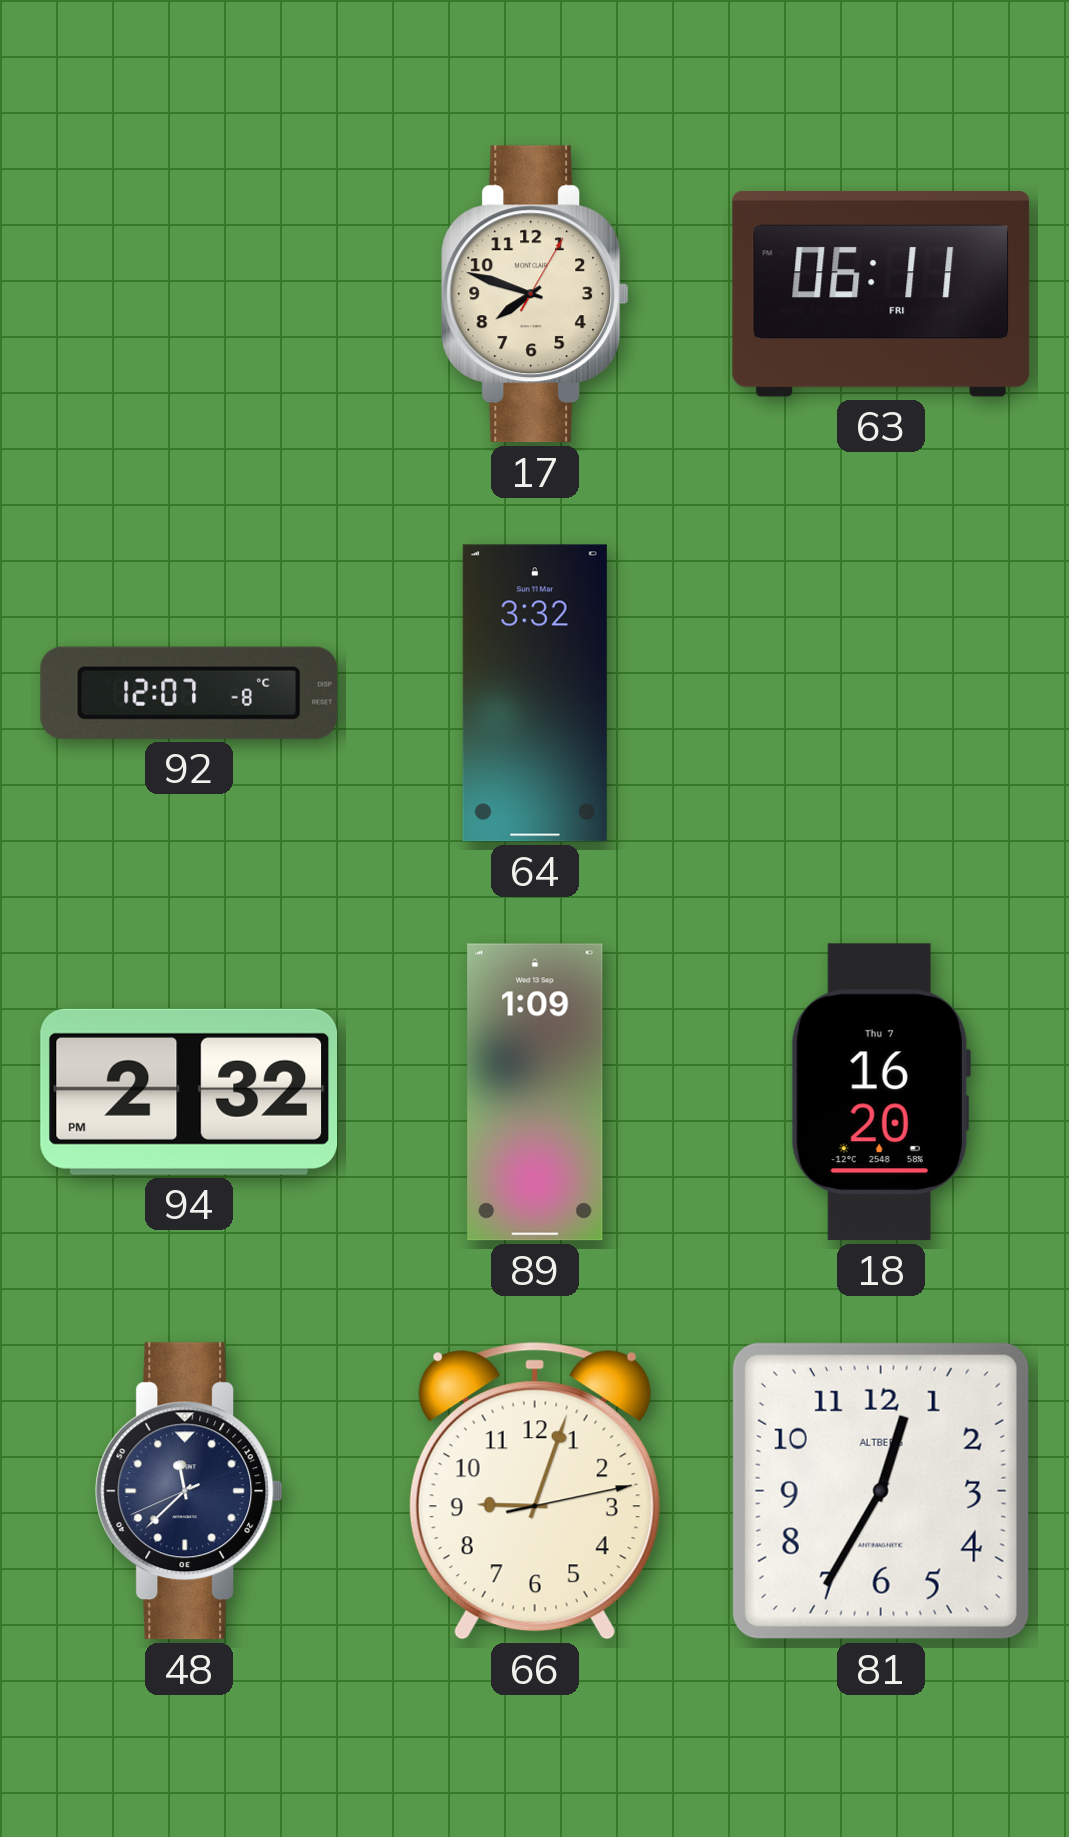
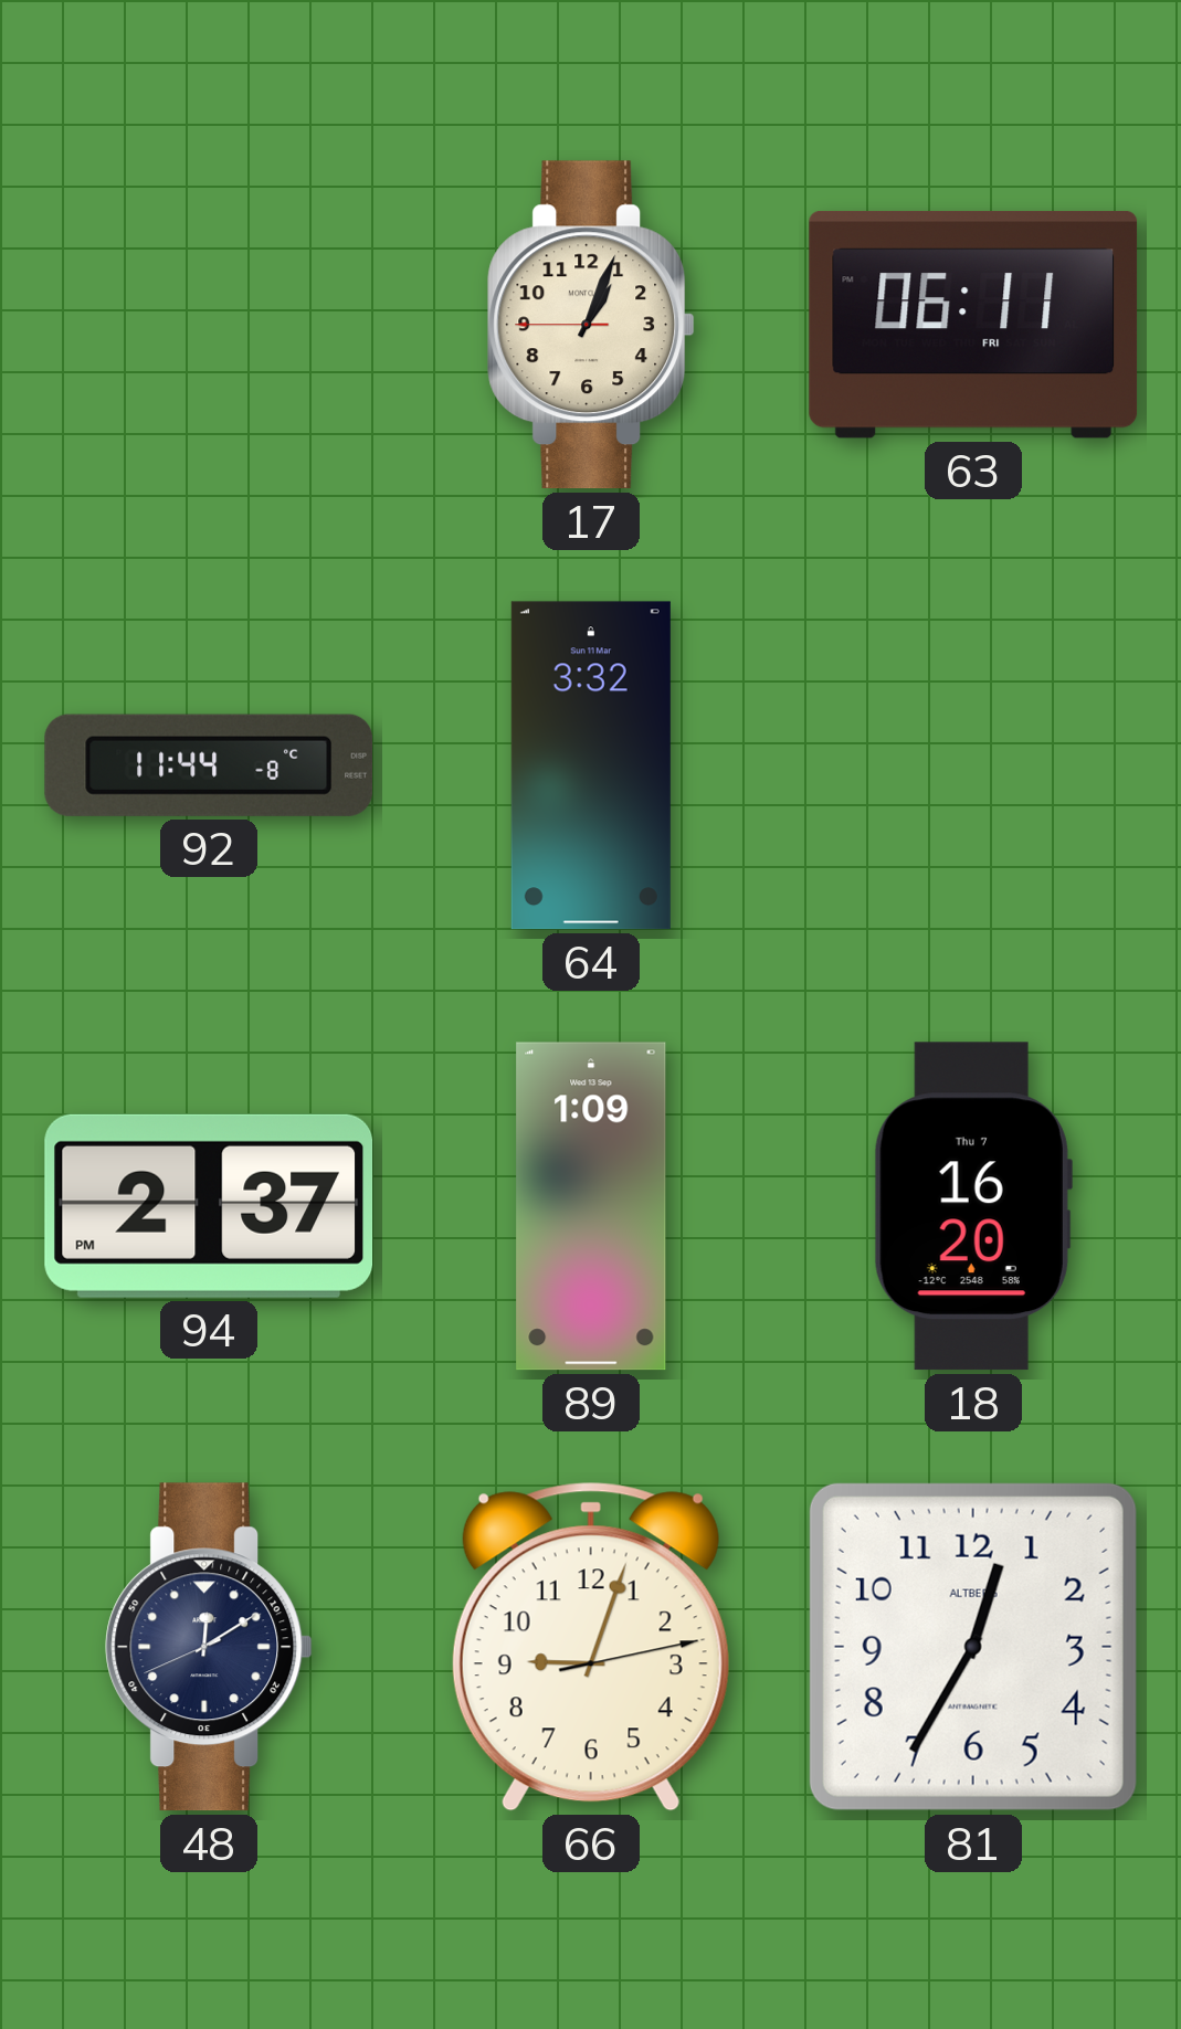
17: 7:48 -> 1:03 (591, 325)
92: 12:07 -> 11:44 (209, 765)
94: 2:32 -> 2:37 (209, 1206)
48: 11:37 -> 12:09 (209, 1647)
